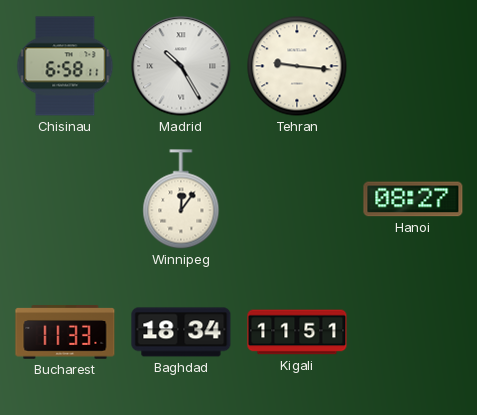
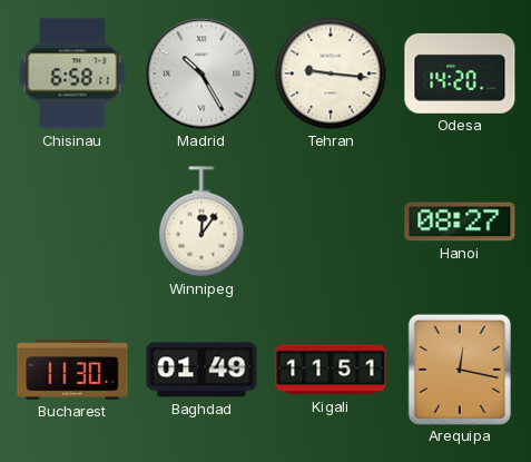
Odesa: none -> 14:20 (460, 73)
Bucharest: 11:33 -> 11:30 (72, 370)
Baghdad: 18:34 -> 01:49 (201, 370)
Arequipa: none -> 12:17 (460, 368)
